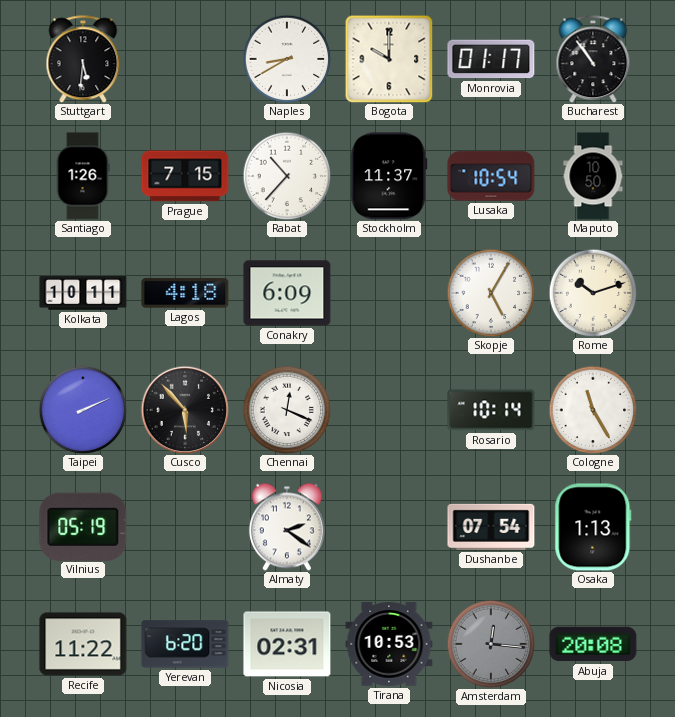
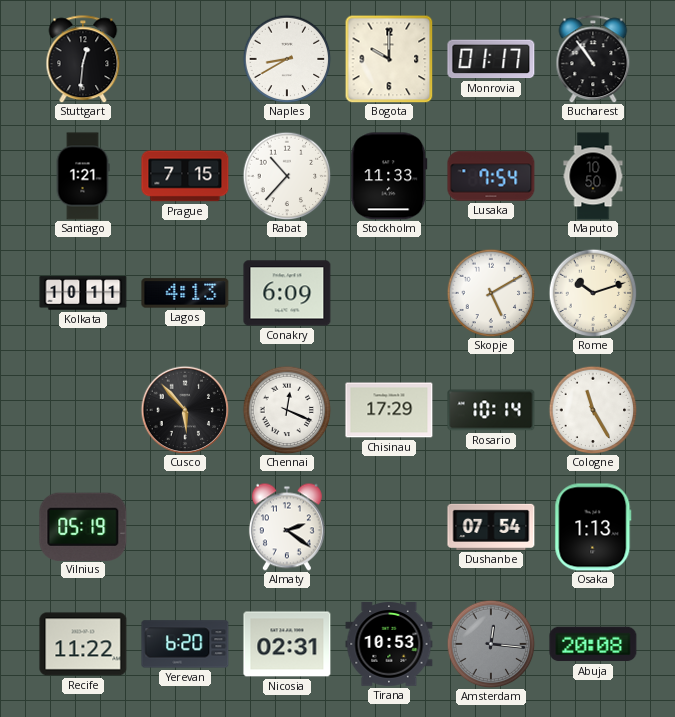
Stuttgart: 5:31 -> 12:31 (83, 59)
Santiago: 1:26 -> 1:21 (83, 176)
Stockholm: 11:37 -> 11:33 (389, 176)
Lusaka: 10:54 -> 7:54 (491, 176)
Lagos: 4:18 -> 4:13 (185, 293)
Skopje: 5:05 -> 5:10 (491, 293)
Taipei: 2:11 -> none (83, 410)
Chisinau: none -> 17:29 (389, 410)
